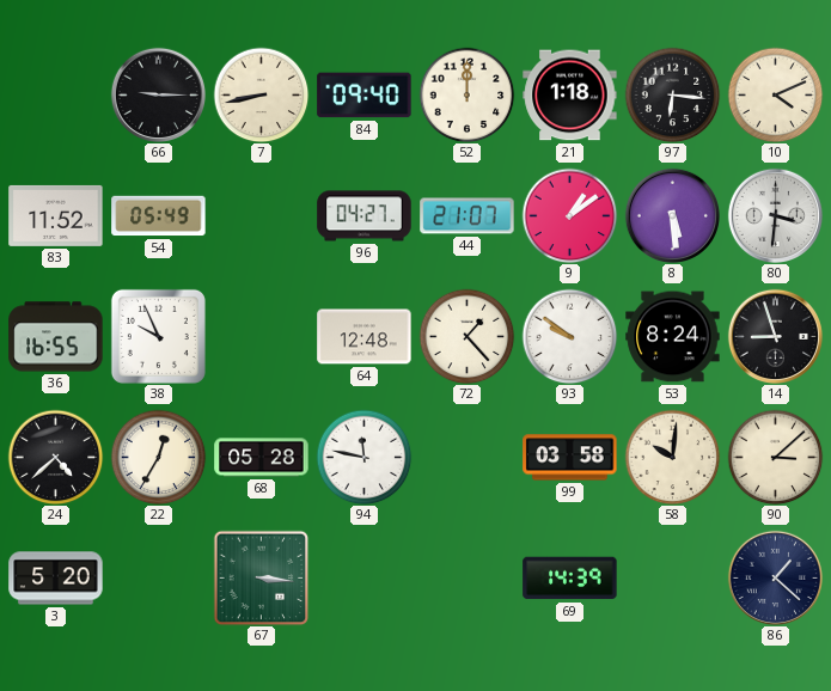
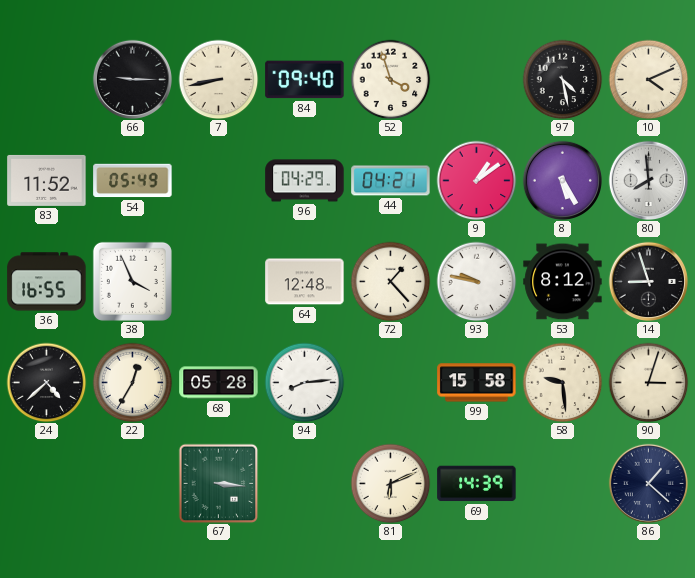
52: 12:00 -> 3:57 (390, 79)
21: 1:18 -> none (570, 96)
97: 6:16 -> 4:28 (562, 79)
96: 04:27 -> 04:29 (305, 181)
44: 21:07 -> 04:21 (391, 181)
8: 5:29 -> 5:25 (562, 180)
80: 3:31 -> 7:59 (648, 180)
38: 9:56 -> 3:56 (132, 281)
93: 9:51 -> 9:47 (476, 281)
53: 8:24 -> 8:12 (563, 282)
94: 11:47 -> 8:14 (304, 382)
99: 03:58 -> 15:58 (477, 383)
58: 10:01 -> 9:29 (562, 382)
90: 3:08 -> 3:03 (648, 382)
3: 5:20 -> none (56, 579)
81: none -> 6:11 (390, 483)
